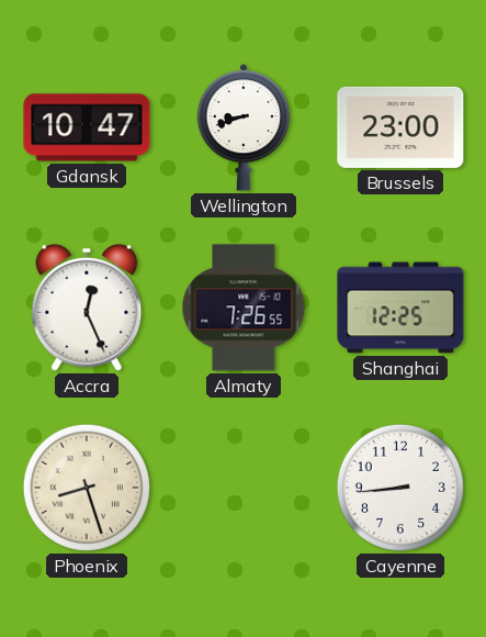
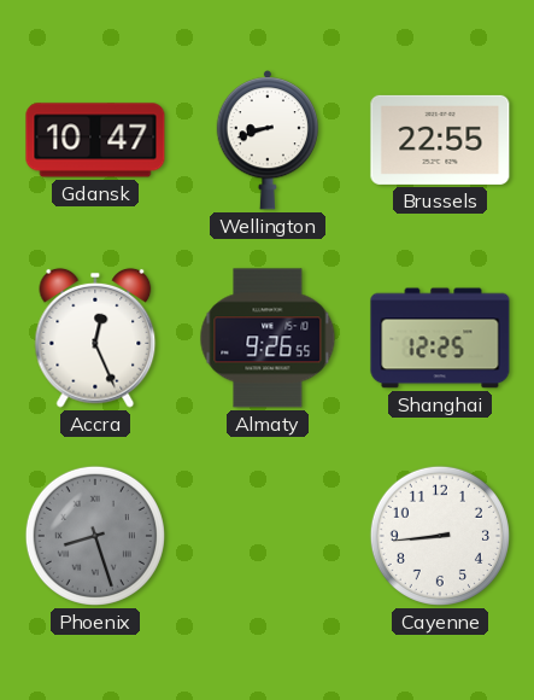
Brussels: 23:00 -> 22:55 (440, 140)
Almaty: 7:26 -> 9:26 (268, 338)
Phoenix dial: cream -> grey (95, 536)
